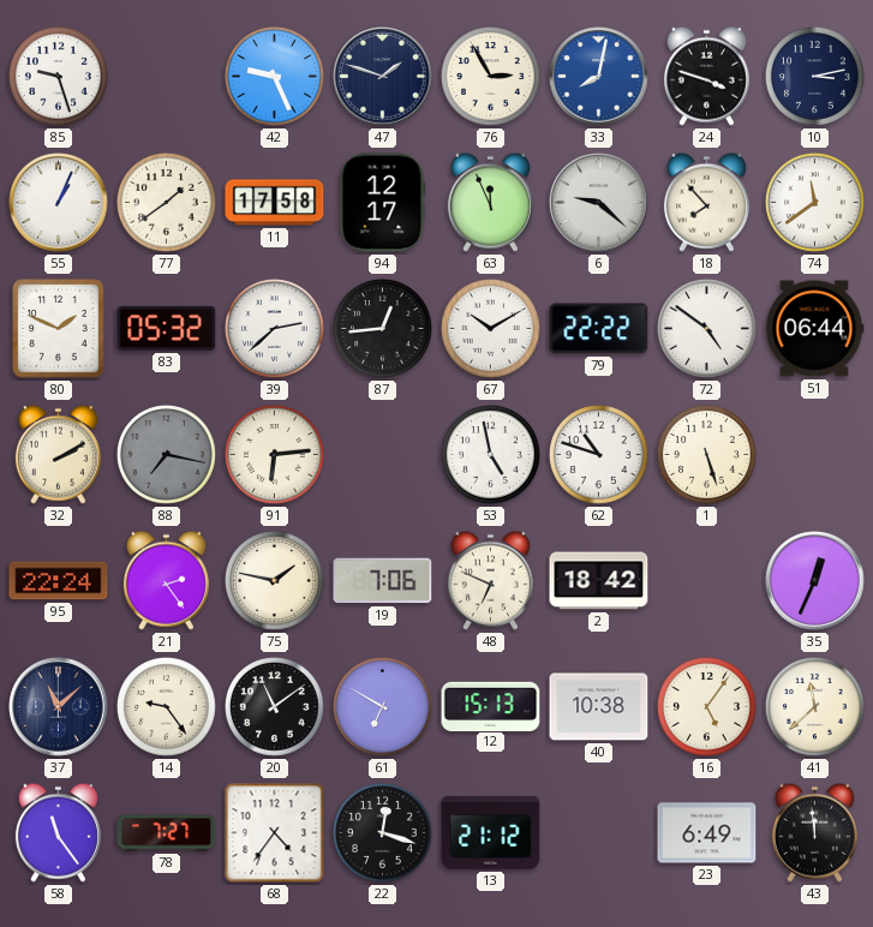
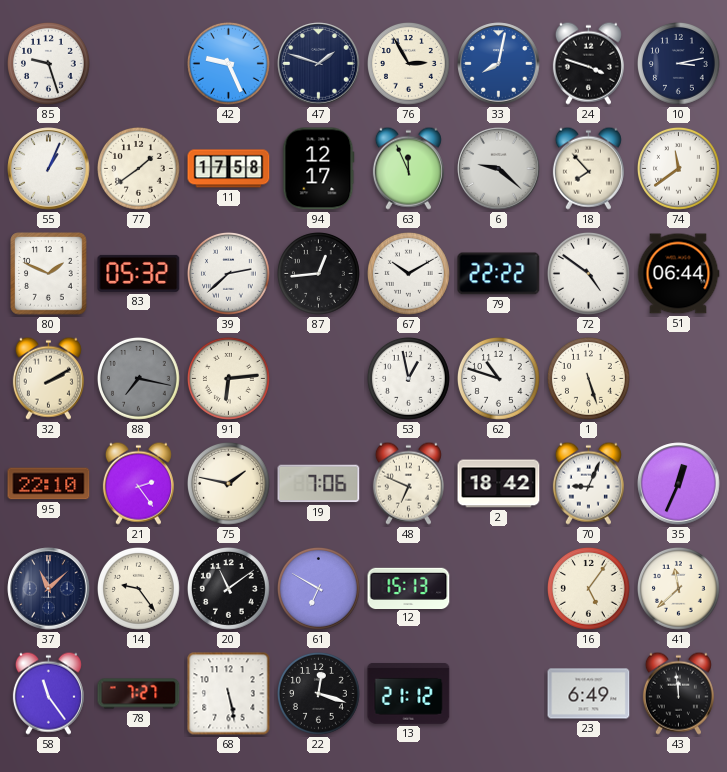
53: 4:58 -> 12:58 (409, 379)
95: 22:24 -> 22:10 (49, 484)
70: none -> 9:04 (588, 483)
40: 10:38 -> none (599, 707)
68: 4:36 -> 5:28 (229, 694)
